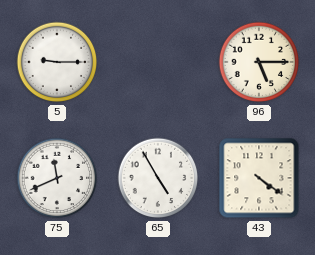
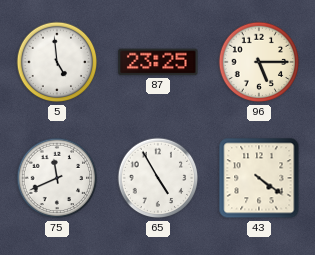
5: 9:15 -> 4:59 (57, 62)
87: none -> 23:25 (158, 62)
